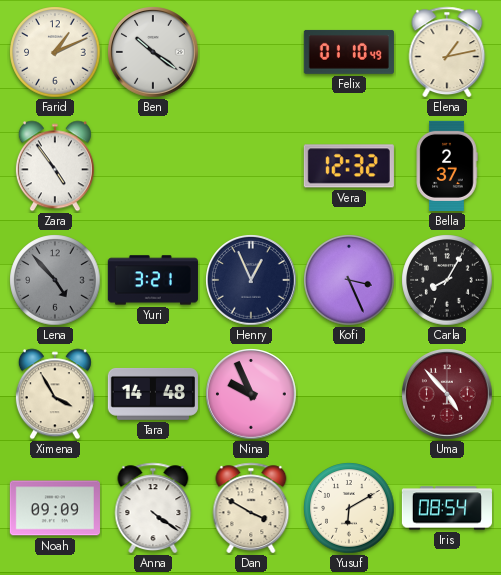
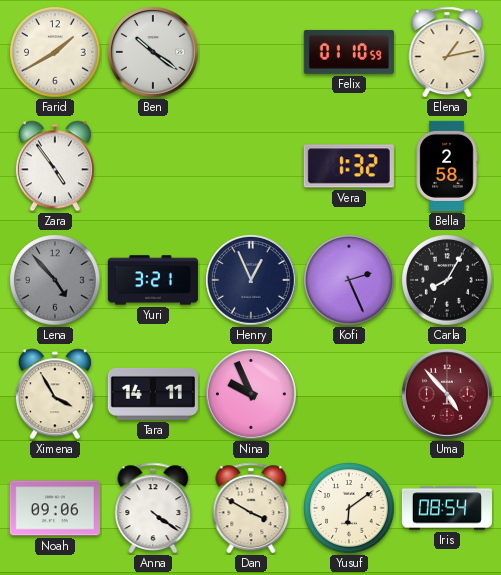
Farid: 1:11 -> 1:40 (55, 52)
Felix: 01:10:49 -> 01:10:59 (349, 52)
Vera: 12:32 -> 1:32 (349, 166)
Bella: 2:37 -> 2:58 (447, 166)
Kofi: 3:26 -> 2:26 (349, 280)
Tara: 14:48 -> 14:11 (153, 394)
Noah: 09:09 -> 09:06 (55, 508)
Yusuf: 6:10 -> 6:09 (349, 508)
